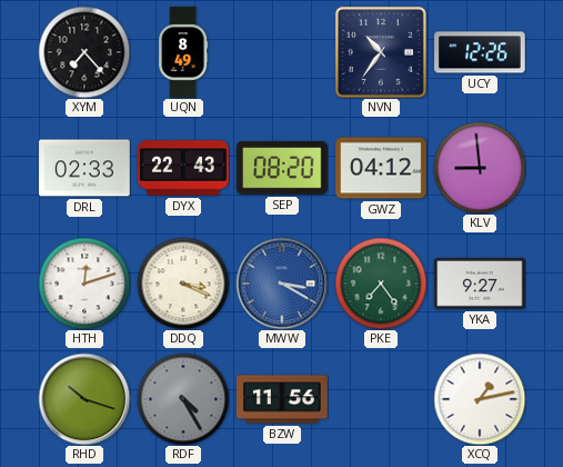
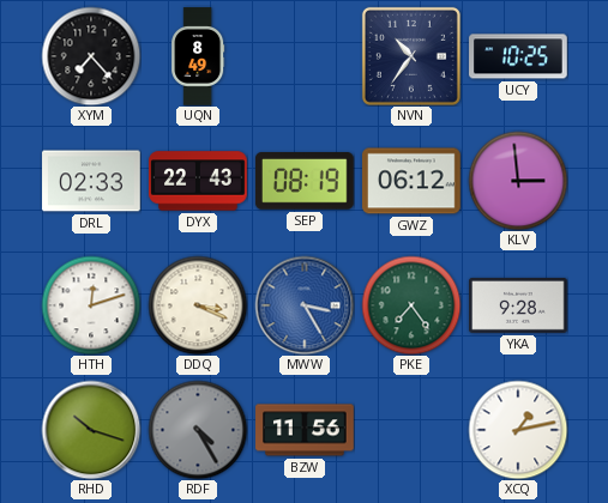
UCY: 12:26 -> 10:25 (518, 56)
SEP: 08:20 -> 08:19 (305, 182)
GWZ: 04:12 -> 06:12 (413, 181)
KLV: 8:59 -> 2:59 (518, 181)
MWW: 3:20 -> 3:25 (305, 305)
YKA: 9:27 -> 9:28 (518, 305)
